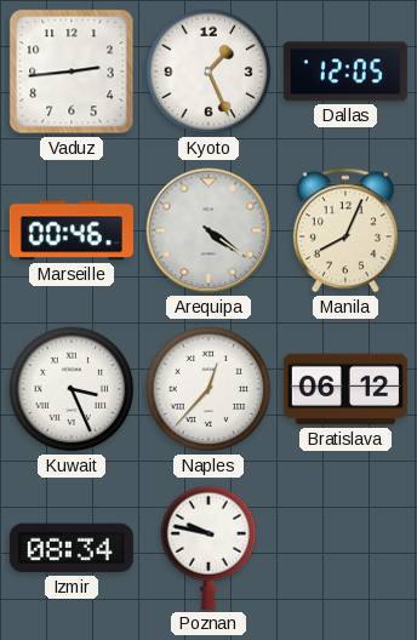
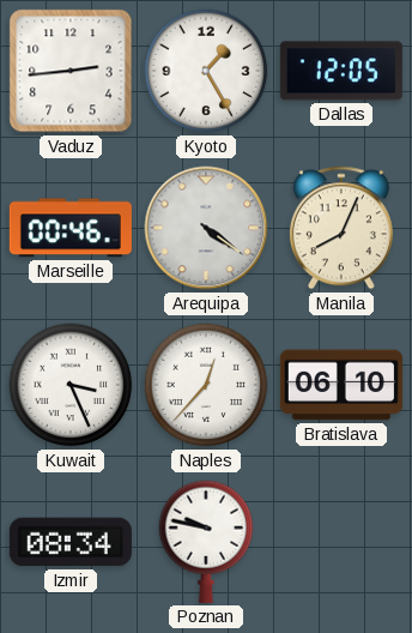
Kyoto: 1:26 -> 1:25 (206, 71)
Bratislava: 06:12 -> 06:10 (341, 385)
